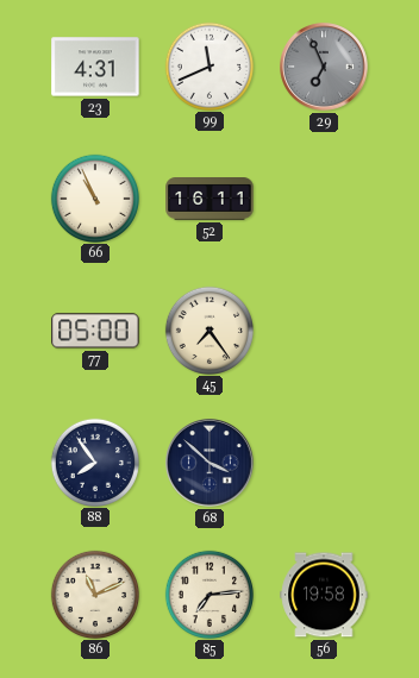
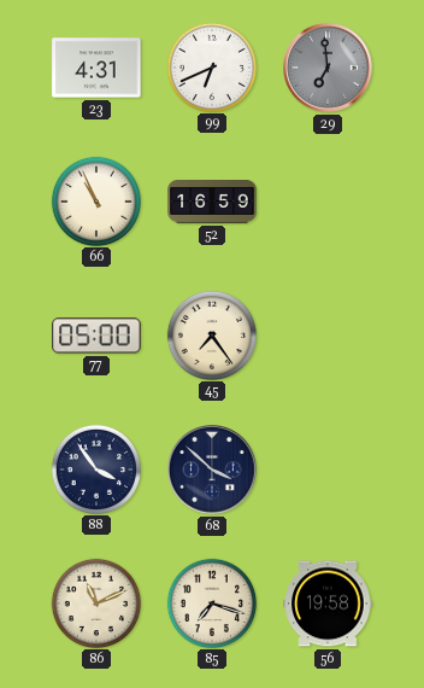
99: 11:41 -> 6:41 (211, 66)
29: 6:56 -> 6:59 (328, 68)
52: 16:11 -> 16:59 (212, 202)
88: 7:54 -> 3:54 (95, 468)
85: 7:14 -> 7:18 (211, 602)
